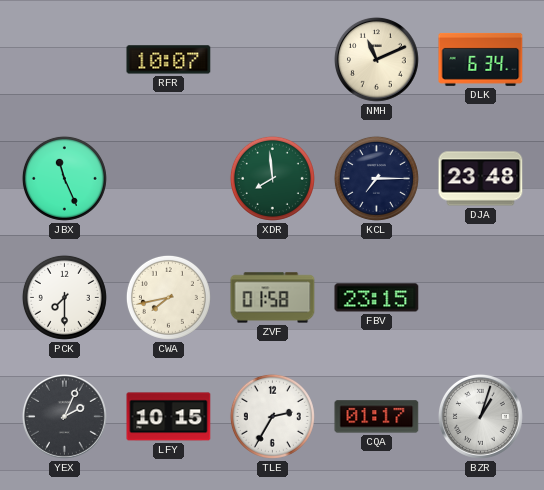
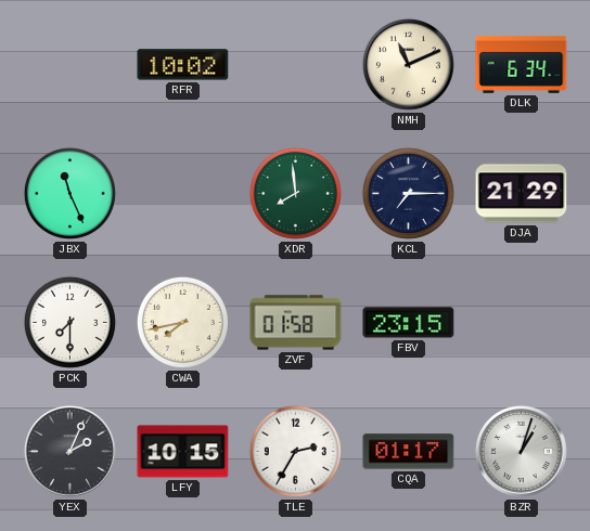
RFR: 10:07 -> 10:02 (183, 65)
DJA: 23:48 -> 21:29 (522, 194)
